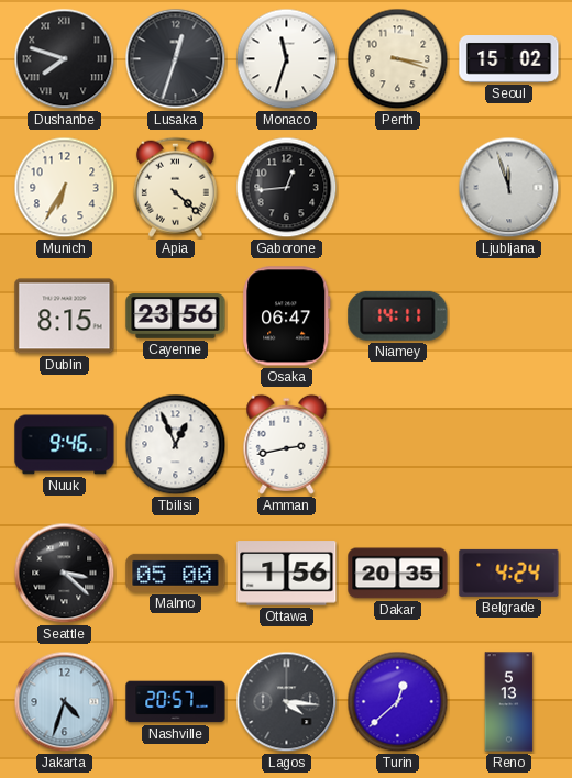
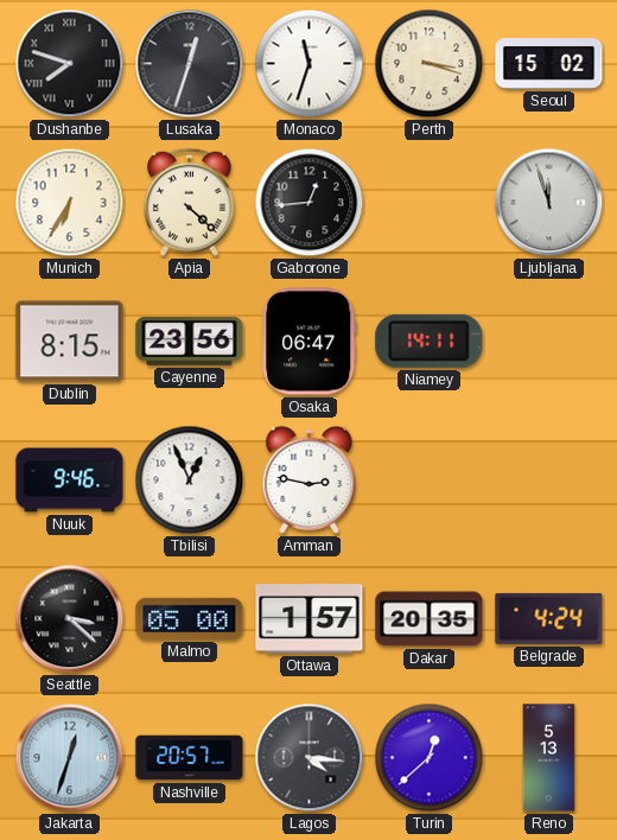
Amman: 2:43 -> 2:47 (310, 479)
Ottawa: 1:56 -> 1:57 (310, 619)
Jakarta: 4:33 -> 12:33 (70, 758)
